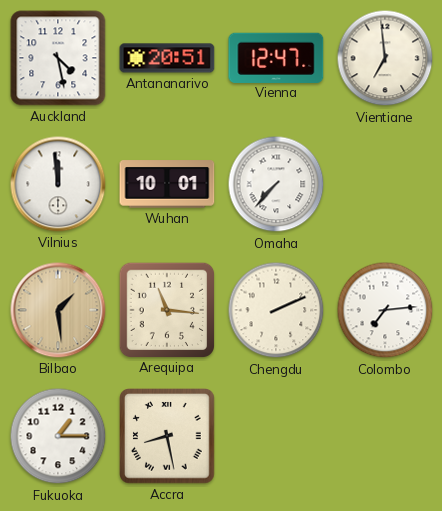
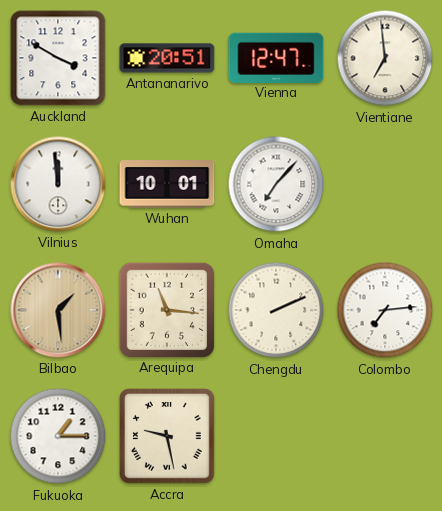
Auckland: 4:28 -> 3:50 (58, 58)
Omaha: 7:37 -> 7:07 (276, 184)
Accra: 8:28 -> 9:28 (167, 436)
